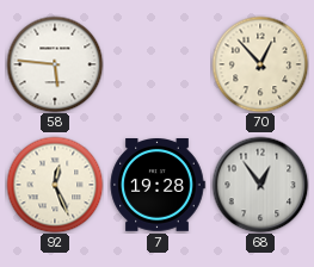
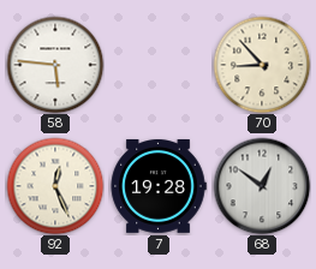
70: 12:53 -> 8:53 (262, 65)
68: 12:54 -> 12:51 (262, 186)
